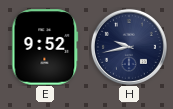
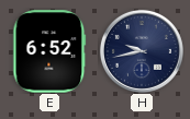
E: 9:52 -> 6:52 (49, 51)
